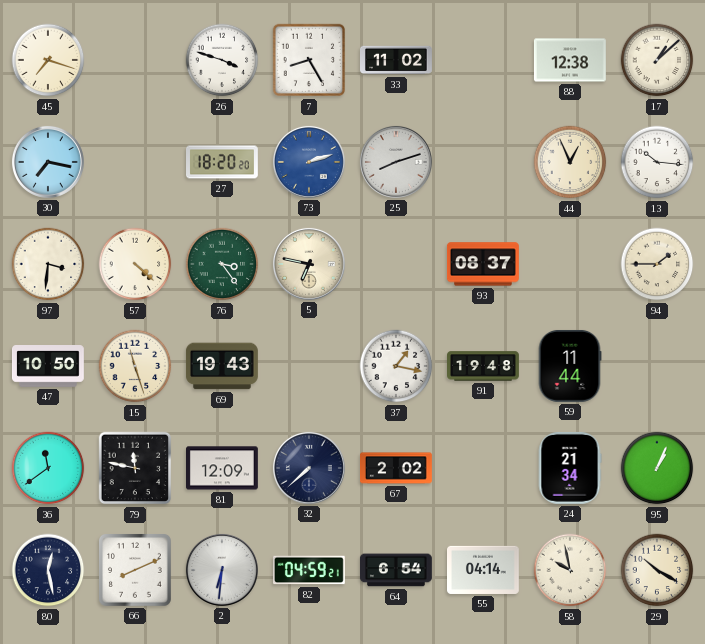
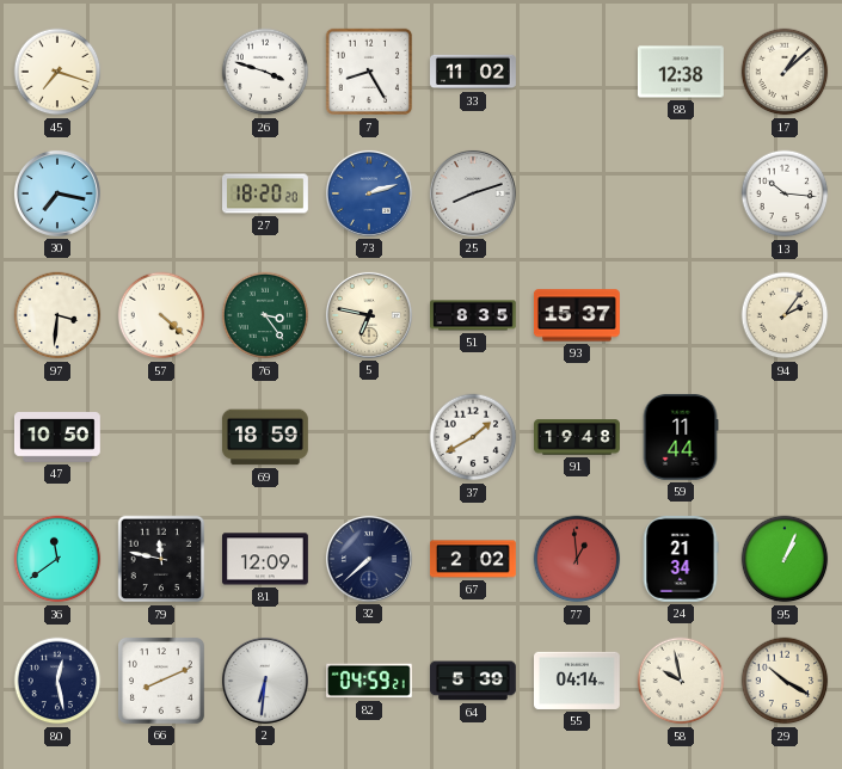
44: 12:56 -> none (570, 162)
51: none -> 8:35 (474, 315)
93: 08:37 -> 15:37 (577, 315)
94: 1:45 -> 2:06 (785, 315)
15: 11:27 -> none (135, 366)
69: 19:43 -> 18:59 (265, 437)
37: 1:17 -> 1:40 (473, 437)
77: none -> 12:59 (577, 559)
64: 6:54 -> 5:39 (473, 681)
